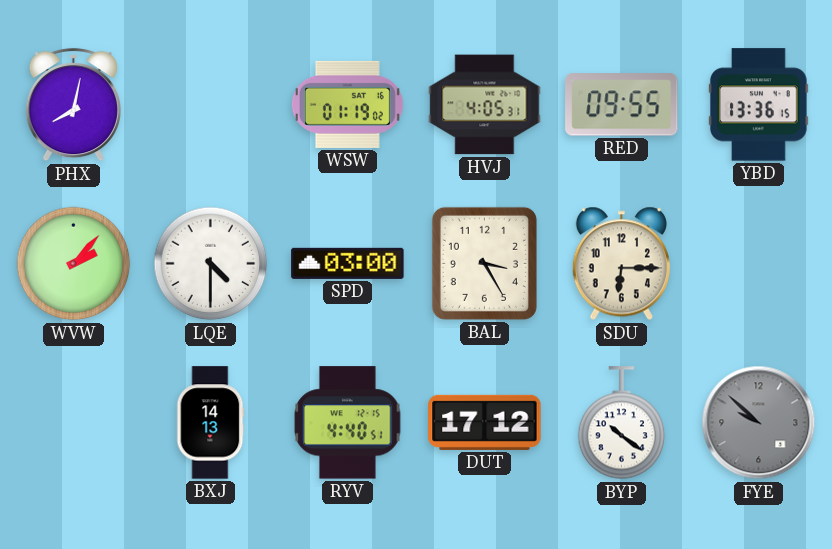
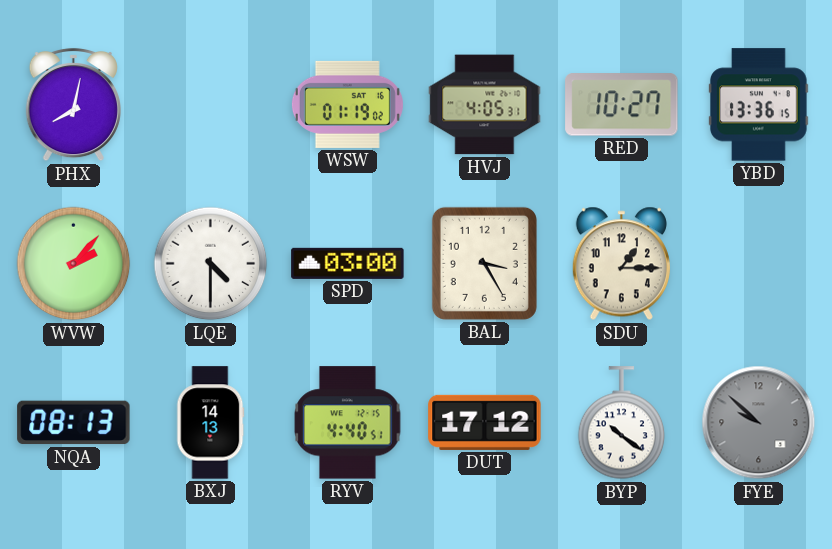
RED: 09:55 -> 10:27 (622, 105)
SDU: 6:15 -> 1:15 (621, 264)
NQA: none -> 08:13 (74, 423)
